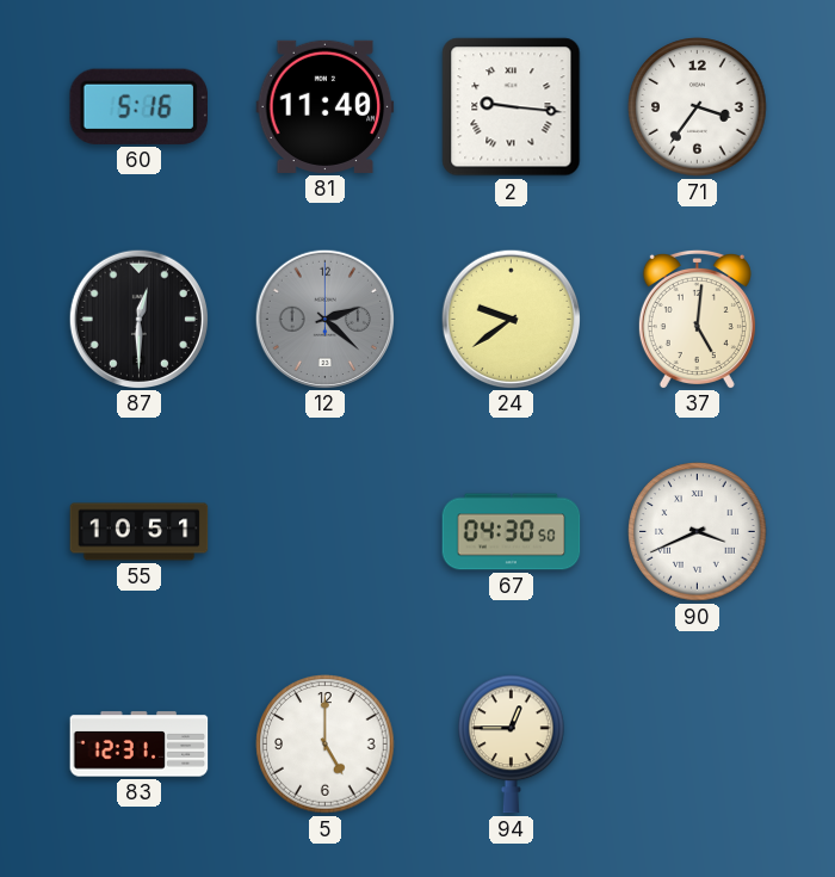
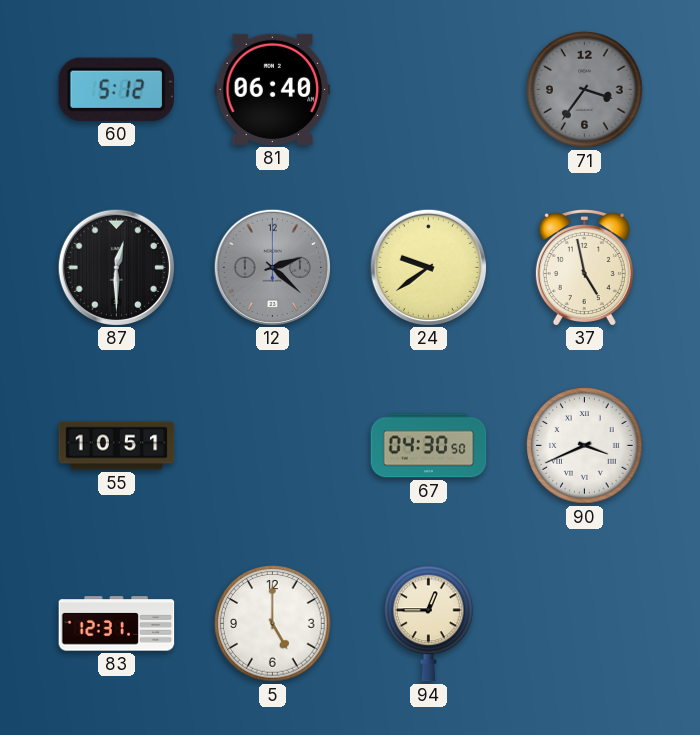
60: 5:16 -> 5:12 (116, 89)
81: 11:40 -> 06:40 (273, 89)
2: 9:16 -> none (512, 107)
71 dial: white -> grey (585, 90)
37: 5:01 -> 4:58 (584, 267)
